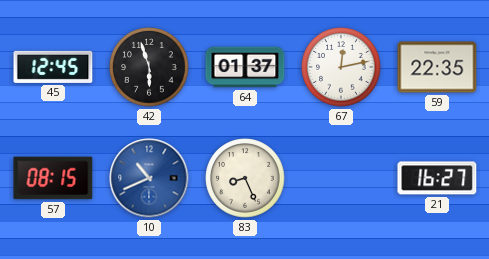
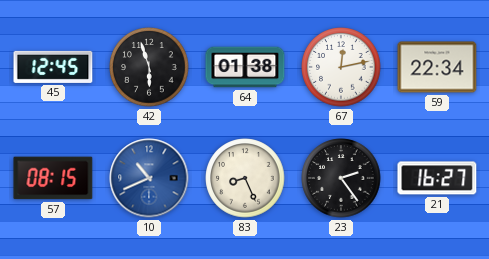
64: 01:37 -> 01:38 (245, 67)
59: 22:35 -> 22:34 (437, 67)
23: none -> 2:24 (341, 178)
